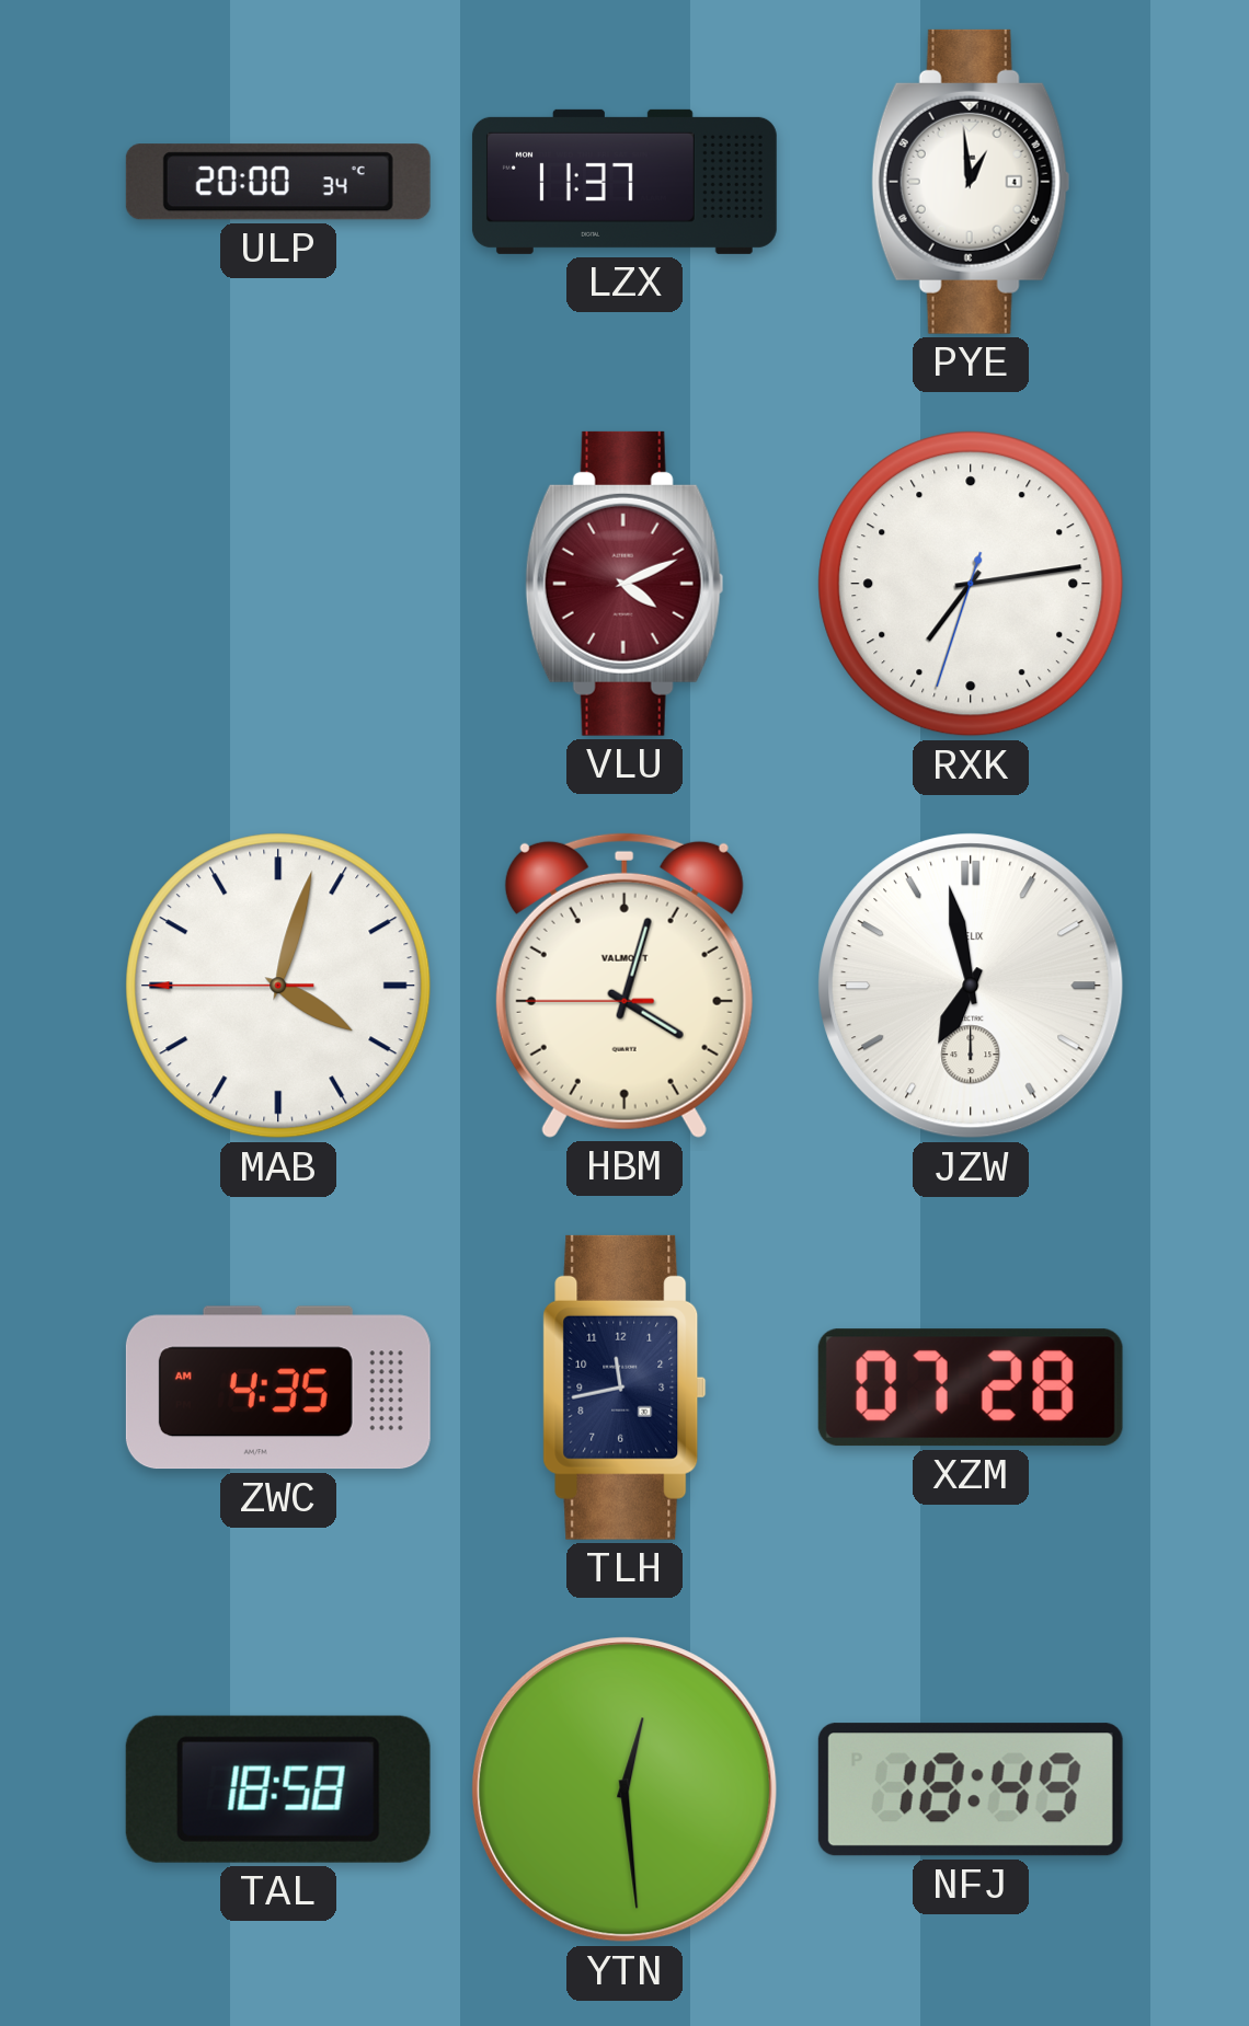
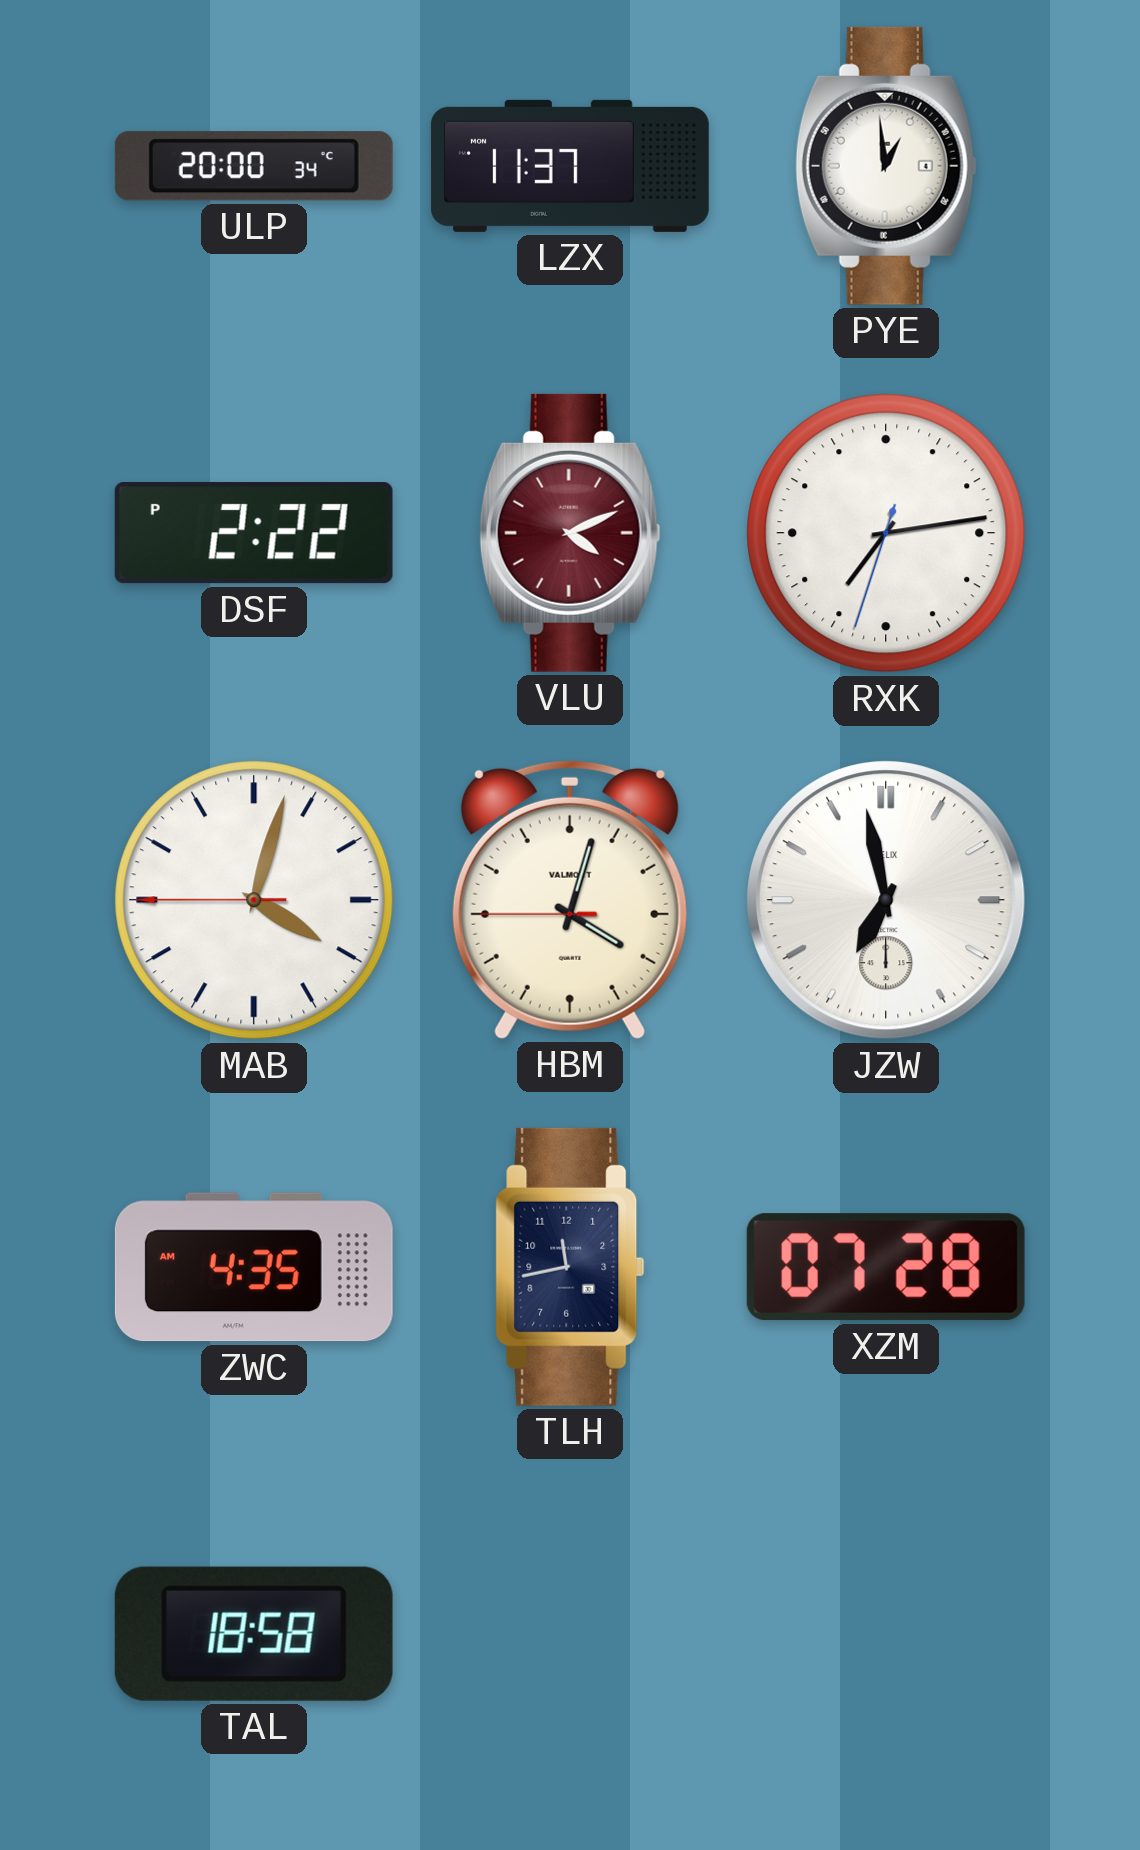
DSF: none -> 2:22 (254, 533)
YTN: 12:29 -> none (624, 1789)
NFJ: 18:49 -> none (971, 1789)
